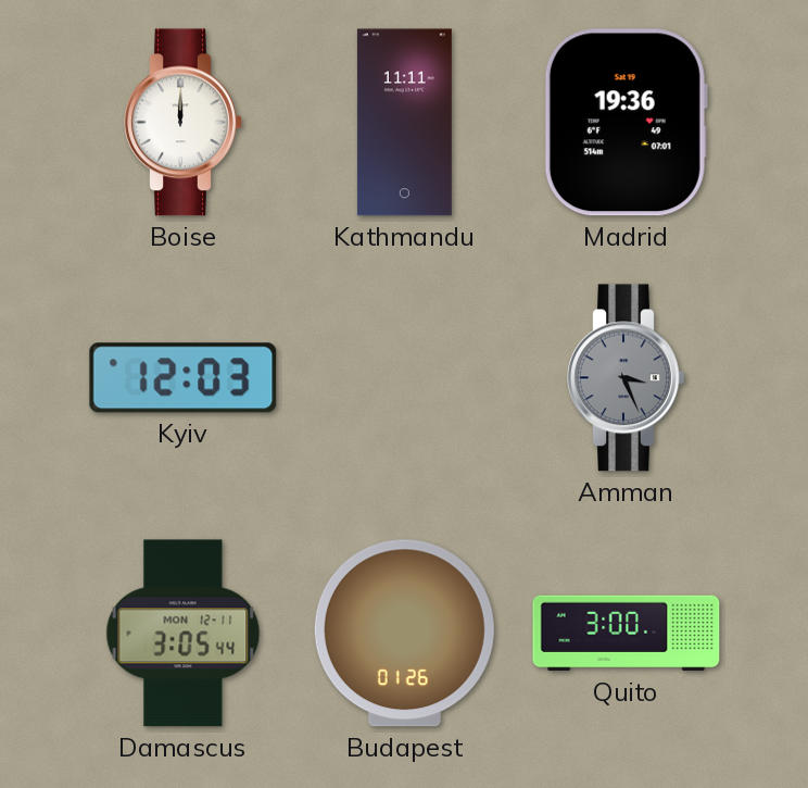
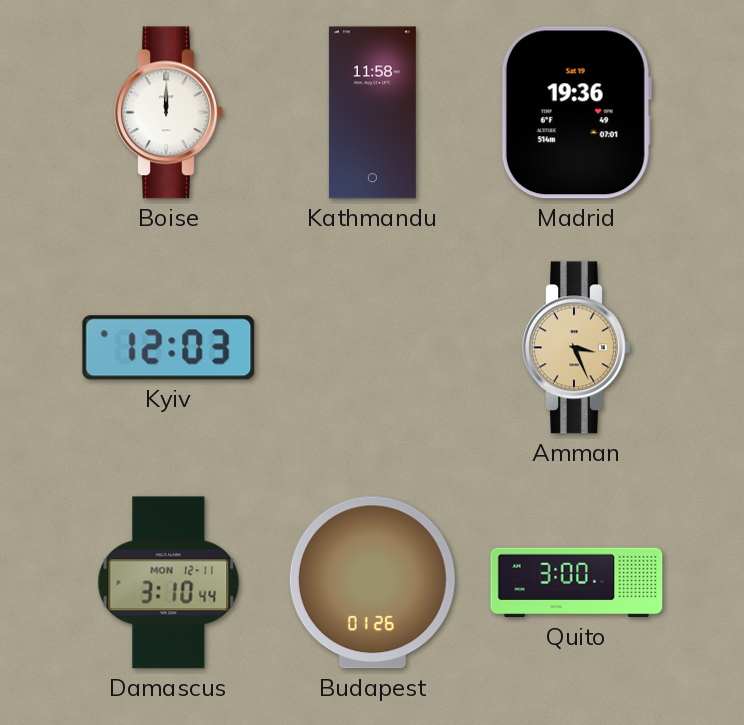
Kathmandu: 11:11 -> 11:58 (372, 113)
Amman dial: grey -> champagne (577, 348)
Damascus: 3:05 -> 3:10 (169, 583)
